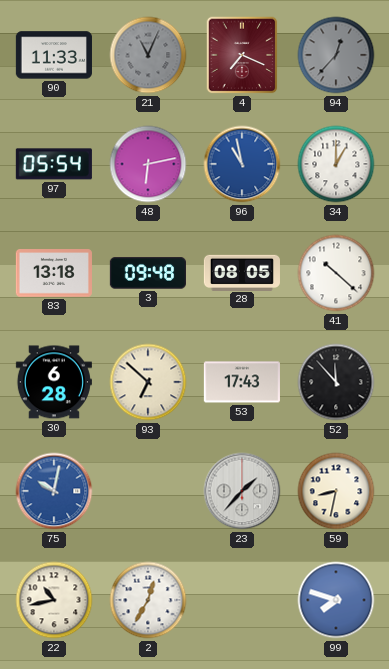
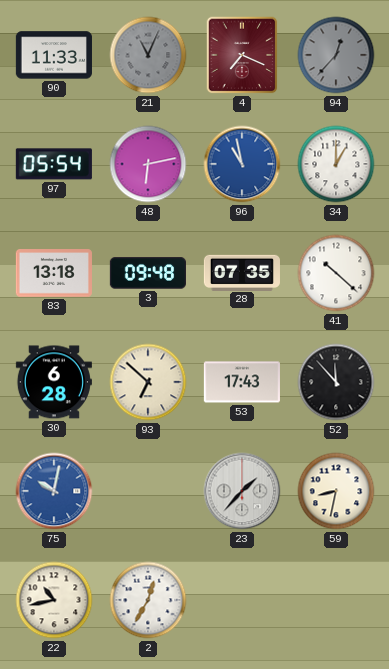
28: 08:05 -> 07:35 (242, 272)
99: 7:48 -> none (336, 600)
